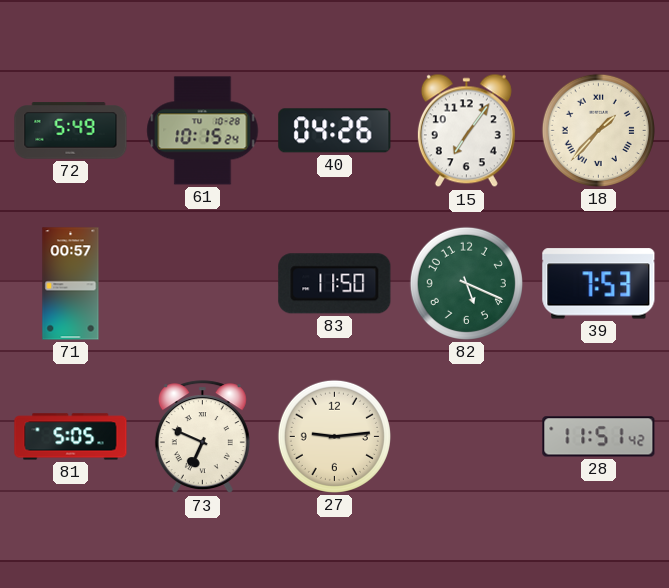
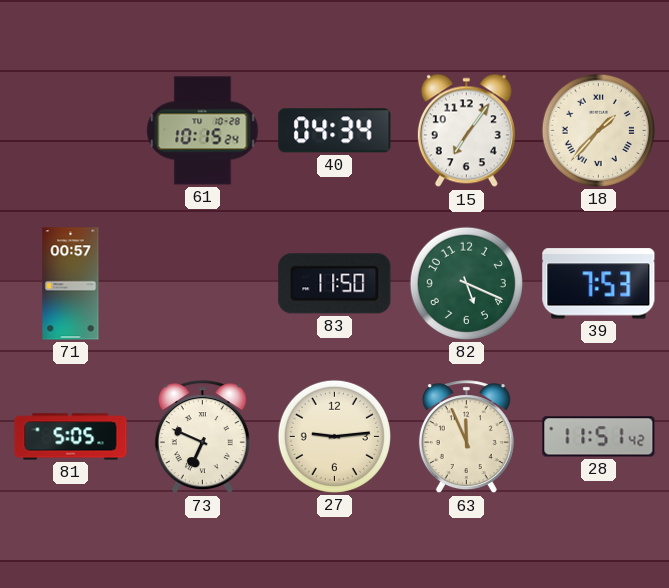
72: 5:49 -> none (71, 131)
40: 04:26 -> 04:34 (335, 131)
63: none -> 11:56 (466, 437)
